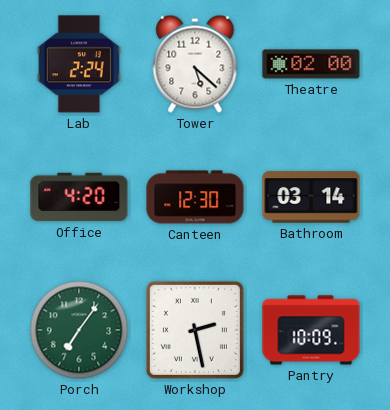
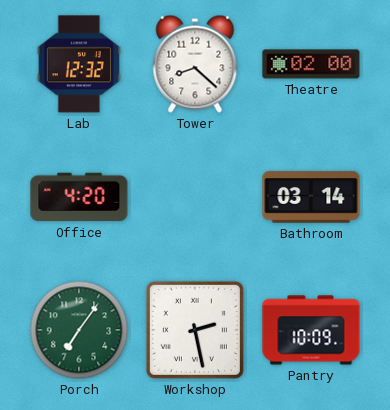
Lab: 2:24 -> 12:32 (79, 64)
Tower: 5:22 -> 8:22 (195, 64)
Canteen: 12:30 -> none (195, 197)
